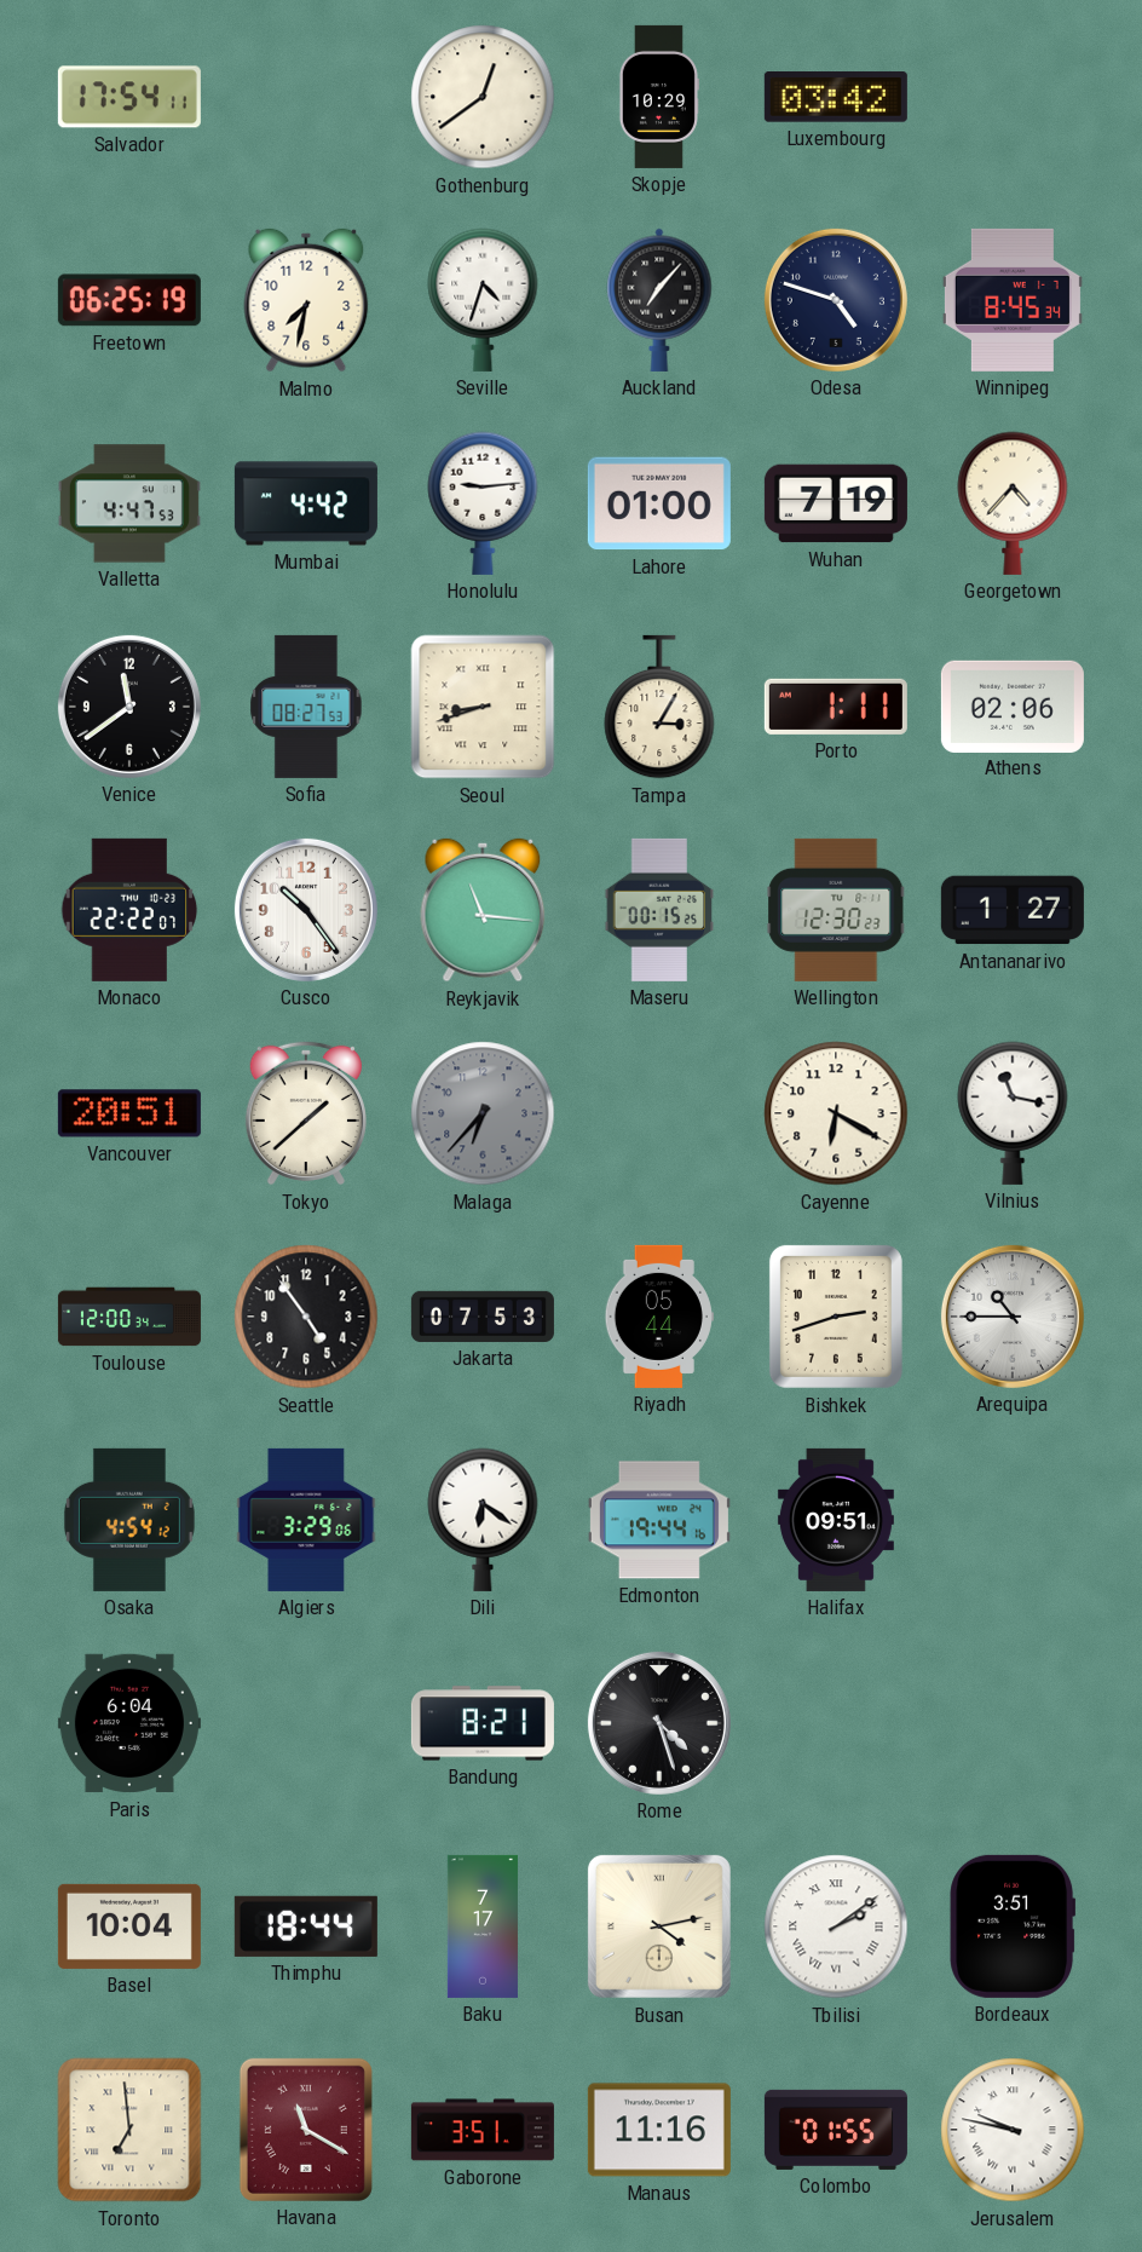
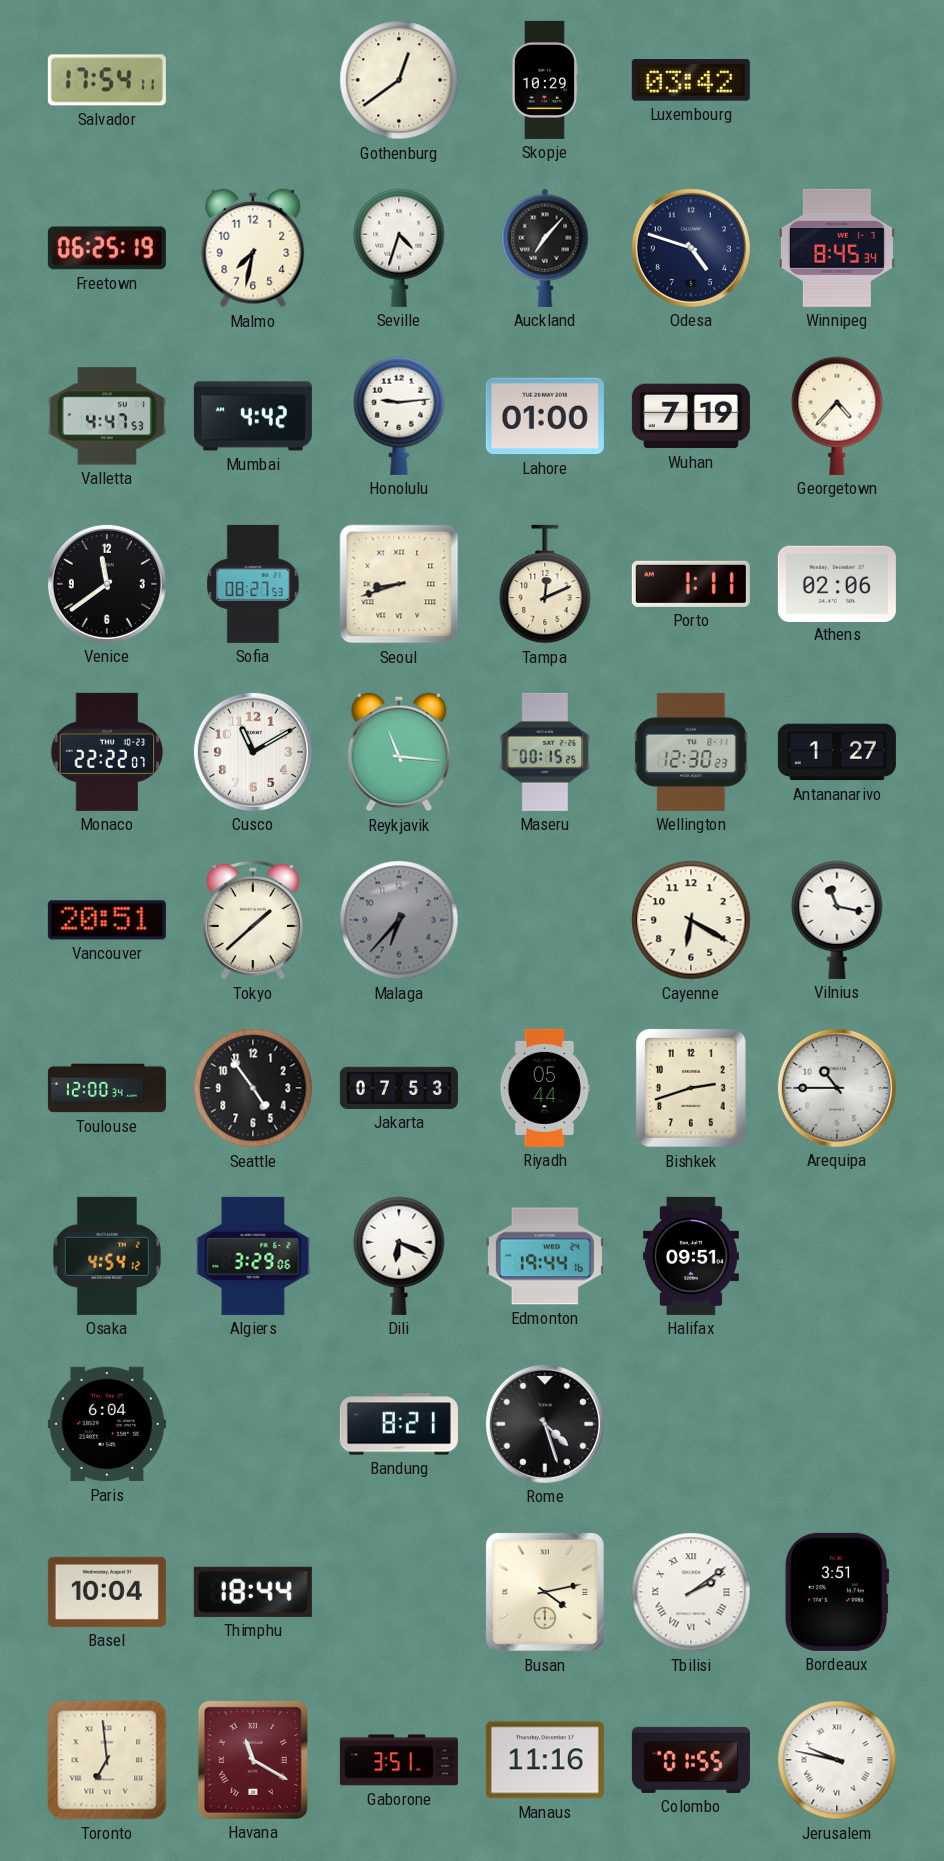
Tampa: 3:05 -> 12:11 (545, 584)
Cusco: 10:24 -> 11:10 (253, 752)
Dili: 6:21 -> 6:19 (399, 1256)
Baku: 7:17 -> none (483, 1926)
